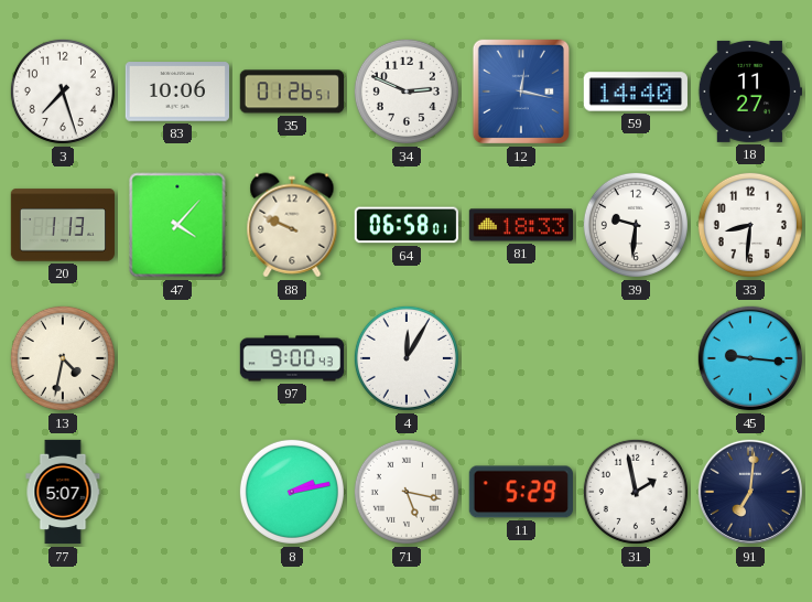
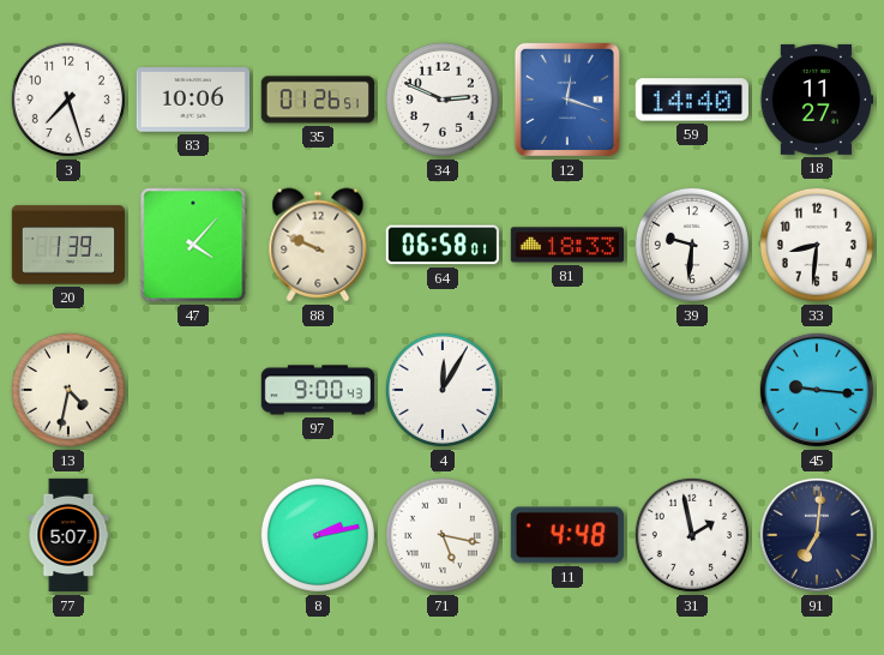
12: 12:17 -> 12:18 (567, 100)
20: 1:13 -> 1:39 (67, 245)
11: 5:29 -> 4:48 (567, 535)
